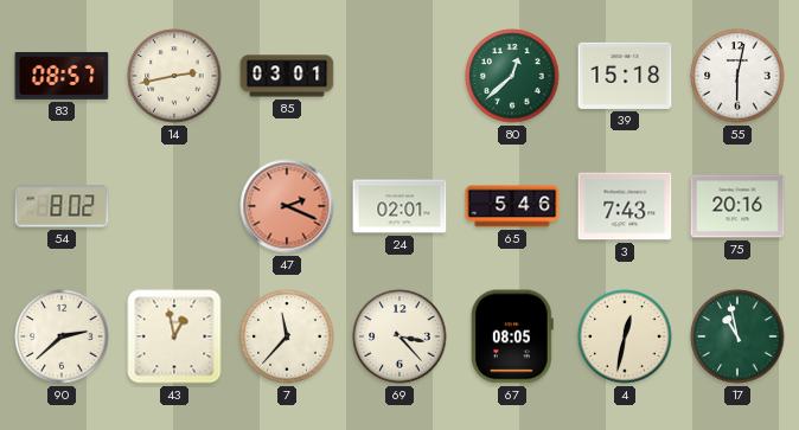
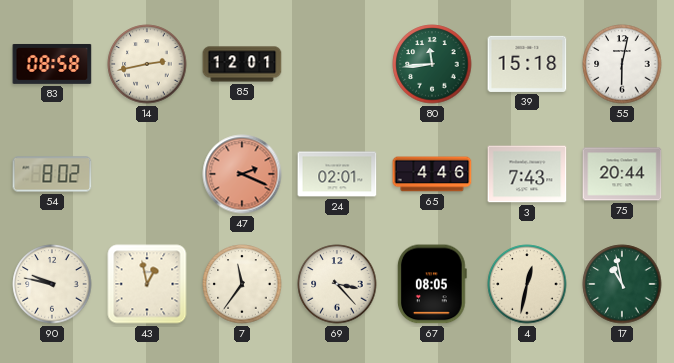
83: 08:57 -> 08:58 (52, 64)
85: 03:01 -> 12:01 (242, 64)
80: 12:38 -> 11:44 (432, 64)
65: 5:46 -> 4:46 (432, 174)
75: 20:16 -> 20:44 (622, 174)
90: 2:38 -> 9:47 (52, 284)
7: 11:37 -> 11:36 (242, 284)
